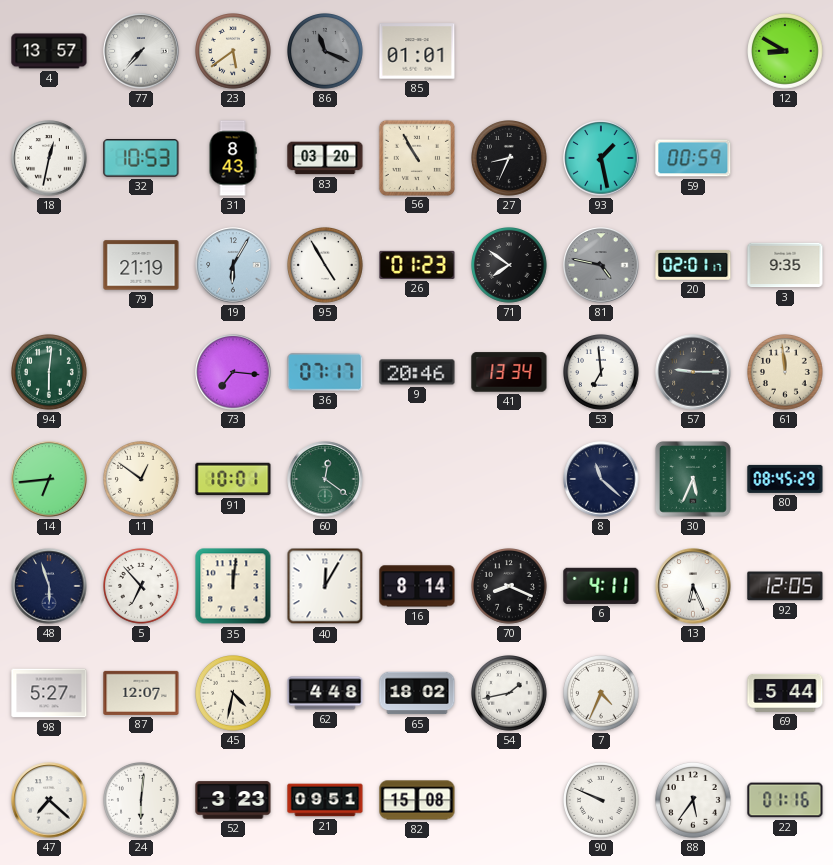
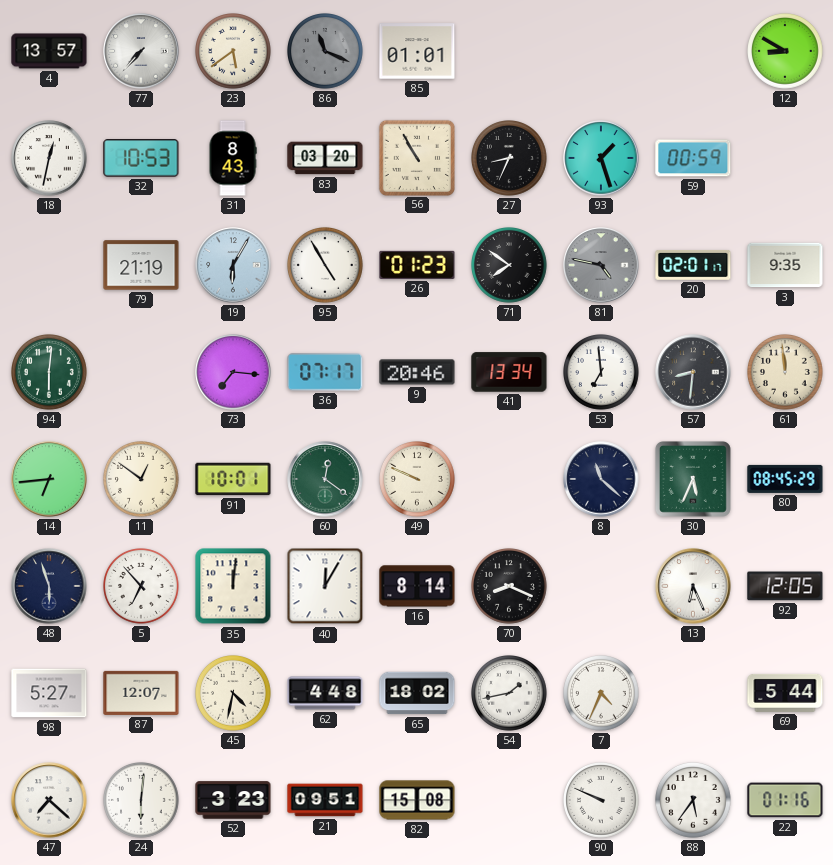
93: 1:28 -> 1:27 (601, 158)
57: 9:15 -> 8:31 (693, 372)
49: none -> 9:49 (418, 480)
6: 4:11 -> none (601, 586)
